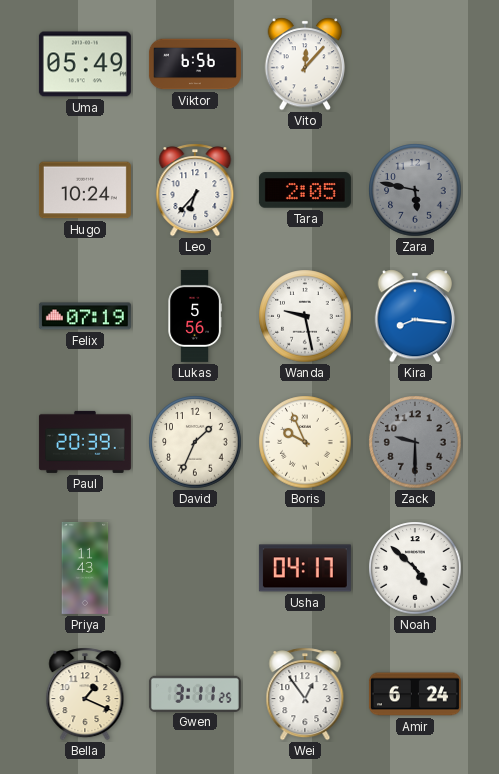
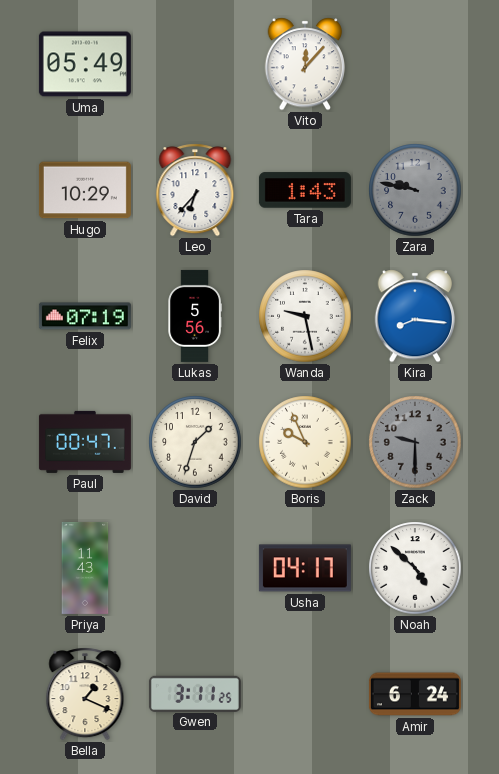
Viktor: 6:56 -> none (195, 64)
Hugo: 10:24 -> 10:29 (85, 190)
Tara: 2:05 -> 1:43 (305, 190)
Zara: 5:47 -> 9:47 (415, 190)
Paul: 20:39 -> 00:47 (85, 442)
David: 1:34 -> 1:33 (195, 442)
Wei: 12:54 -> none (305, 694)
